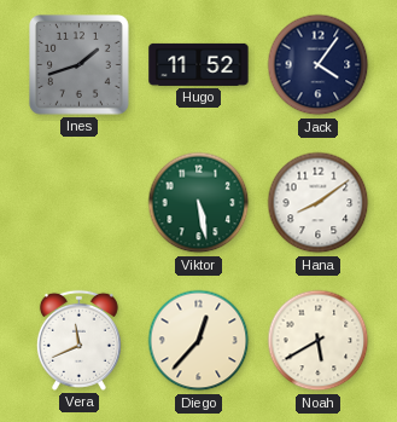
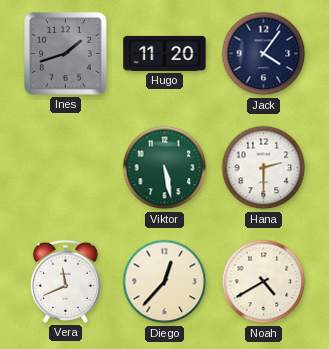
Hugo: 11:52 -> 11:20 (165, 53)
Hana: 8:09 -> 2:30 (264, 168)
Noah: 5:40 -> 4:40 (264, 282)
